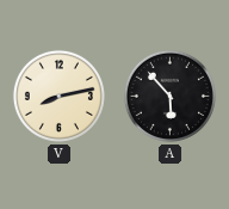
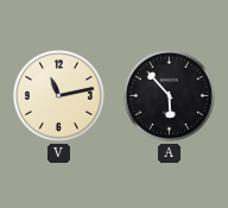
V: 8:13 -> 11:13 (58, 95)
